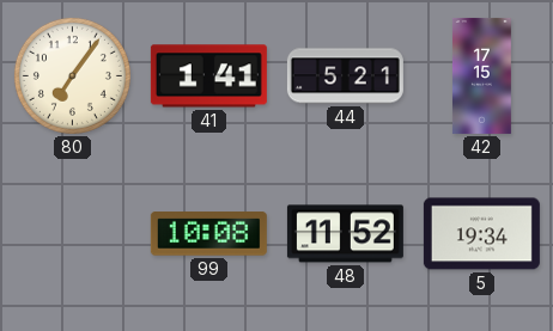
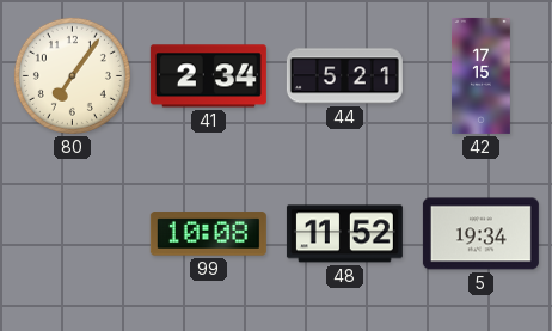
41: 1:41 -> 2:34 (208, 76)
